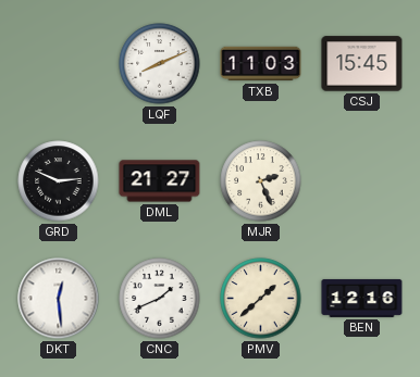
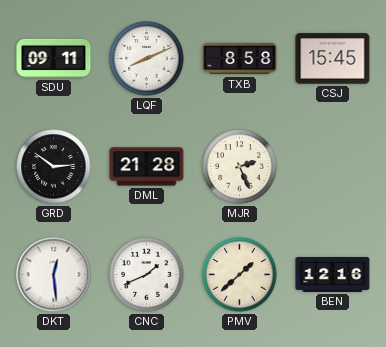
SDU: none -> 09:11 (54, 58)
TXB: 11:03 -> 8:58 (240, 59)
GRD: 2:49 -> 2:51 (54, 167)
DML: 21:27 -> 21:28 (147, 167)
